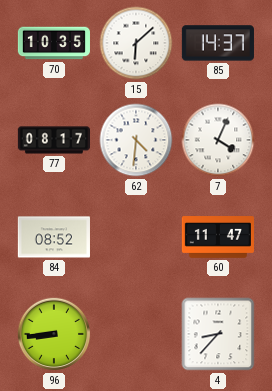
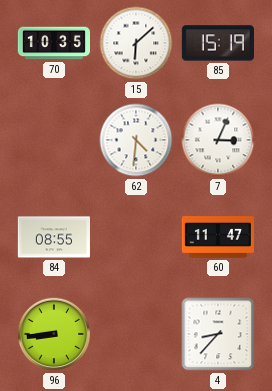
85: 14:37 -> 15:19 (218, 43)
77: 08:17 -> none (53, 140)
7: 4:04 -> 3:04 (218, 140)
84: 08:52 -> 08:55 (54, 237)
